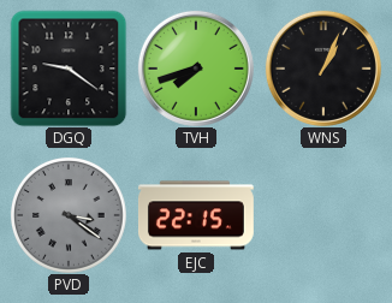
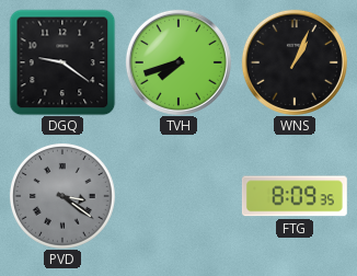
EJC: 22:15 -> none (196, 215)
FTG: none -> 8:09 (295, 196)
